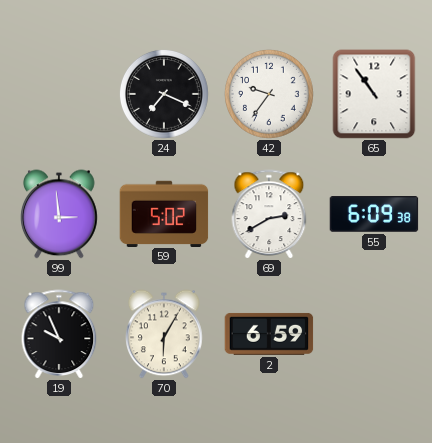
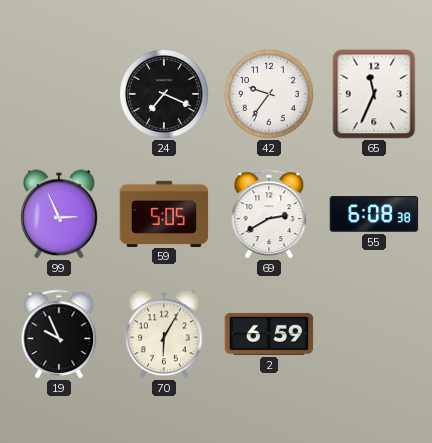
65: 10:54 -> 11:34 (374, 94)
99: 2:59 -> 2:56 (60, 214)
59: 5:02 -> 5:05 (164, 213)
55: 6:09 -> 6:08 (374, 214)
